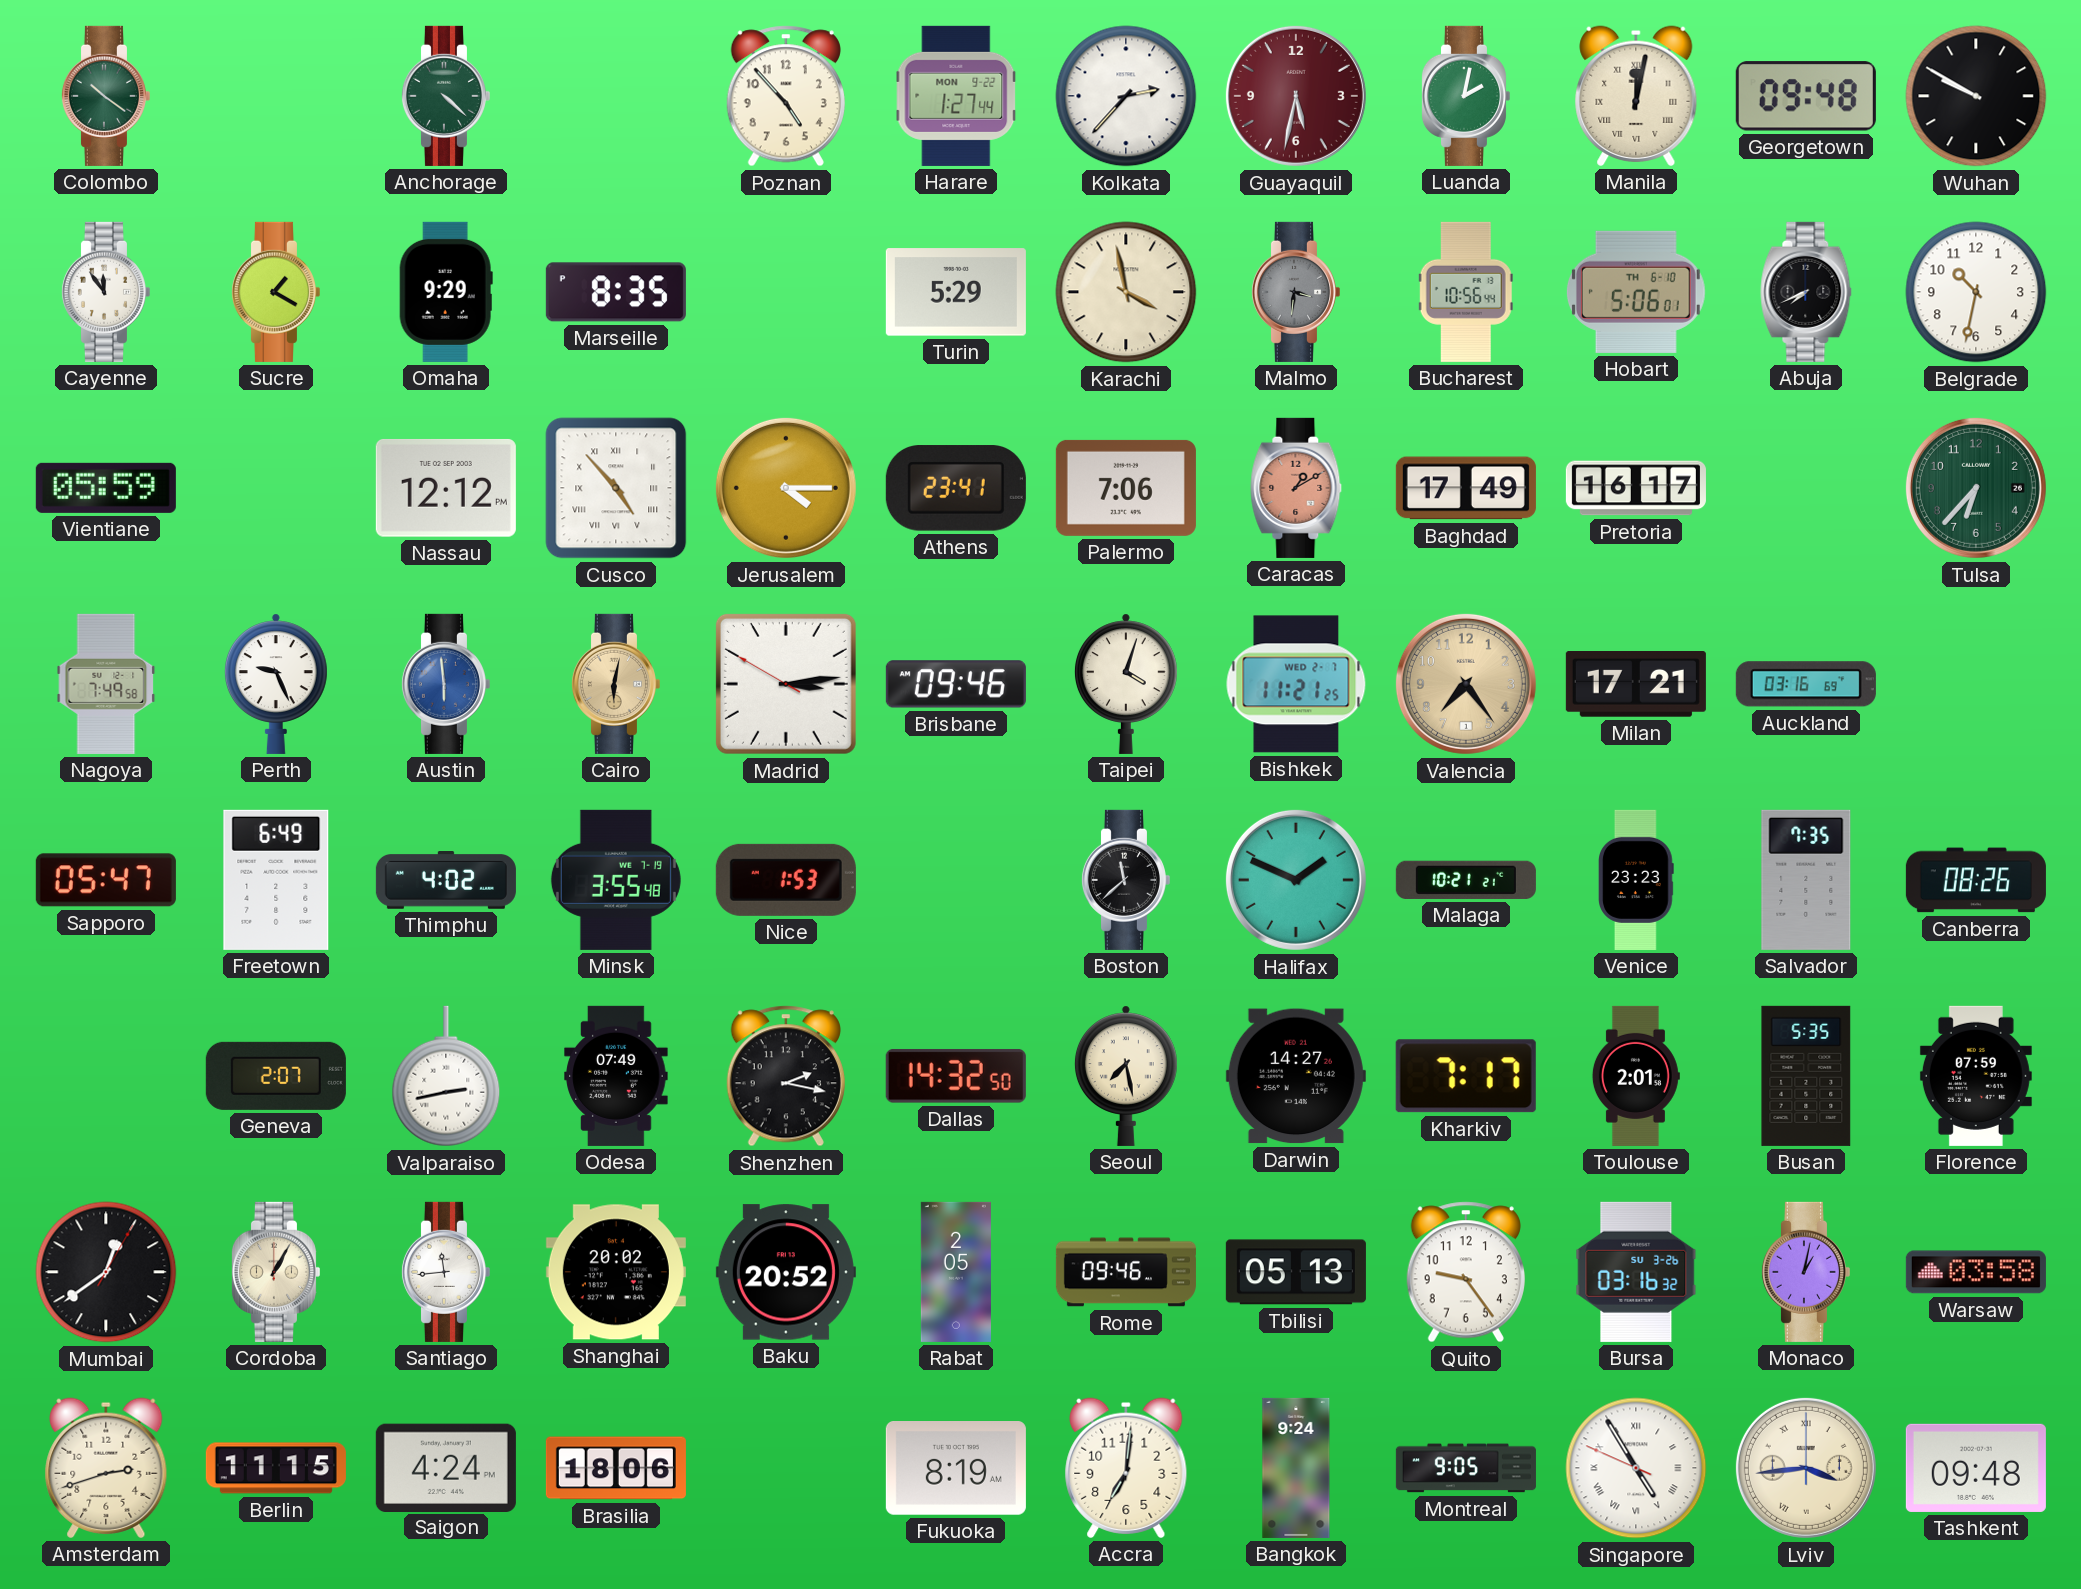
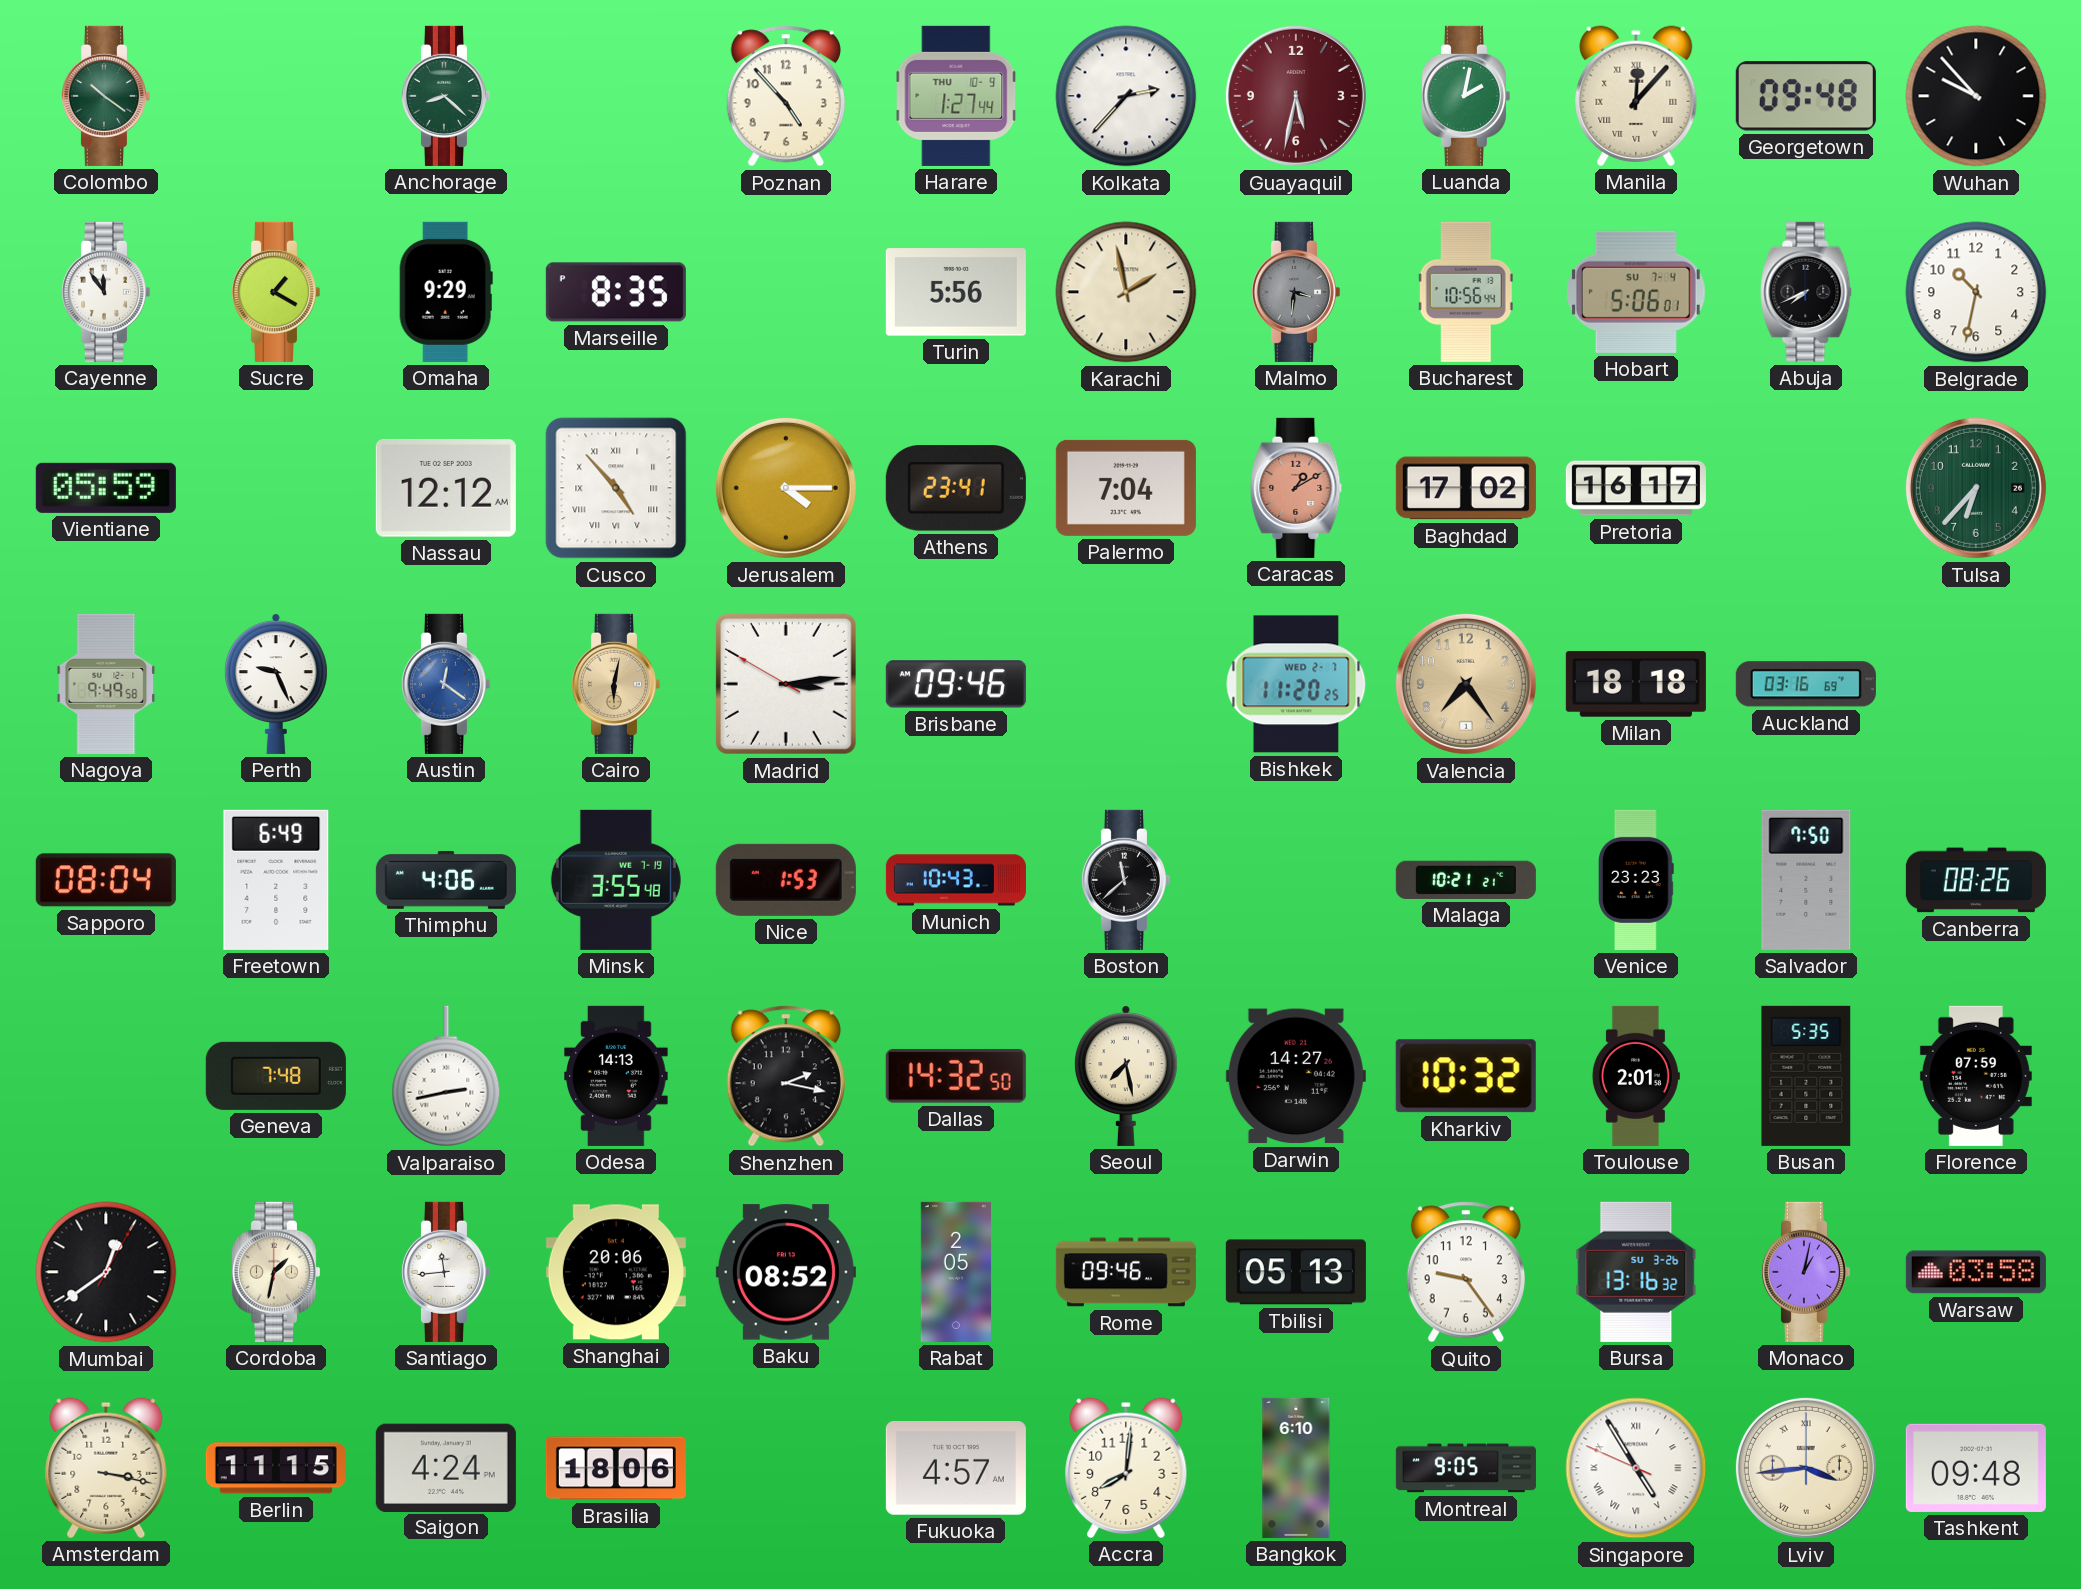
Anchorage: 4:22 -> 8:22 (445, 96)
Harare date: MON 9-22 -> THU 10-9 (956, 96)
Manila: 12:02 -> 12:07 (1636, 96)
Wuhan: 9:50 -> 9:53 (1976, 96)
Turin: 5:29 -> 5:56 (956, 292)
Karachi: 3:58 -> 1:58 (1126, 292)
Hobart date: TH 6-10 -> SU 7-4 (1636, 292)
Nassau: 12:12 PM -> 12:12 AM (446, 488)
Palermo: 7:06 -> 7:04 (1126, 488)
Baghdad: 17:49 -> 17:02 (1466, 488)
Nagoya: 7:49 -> 9:49 (106, 684)
Austin: 5:59 -> 12:21 (445, 684)
Taipei: 4:03 -> none (1126, 684)
Bishkek: 11:21 -> 11:20 (1296, 684)
Milan: 17:21 -> 18:18 (1636, 685)
Sapporo: 05:47 -> 08:04 (106, 880)
Thimphu: 4:02 -> 4:06 (446, 881)
Munich: none -> 10:43 (956, 880)
Halifax: 1:49 -> none (1296, 880)
Salvador: 7:35 -> 7:50 (1806, 880)
Geneva: 2:07 -> 7:48 (276, 1076)
Odesa: 07:49 -> 14:13 (616, 1076)
Kharkiv: 7:17 -> 10:32 (1466, 1076)
Cordoba: 1:05 -> 1:32 (275, 1272)
Shanghai: 20:02 -> 20:06 (616, 1272)
Baku: 20:52 -> 08:52 (786, 1272)
Bursa: 03:16 -> 13:16 (1636, 1272)
Amsterdam: 2:42 -> 3:17 (106, 1468)
Fukuoka: 8:19 -> 4:57 (956, 1469)
Accra: 7:01 -> 8:01 (1126, 1468)
Bangkok: 9:24 -> 6:10 (1296, 1468)
